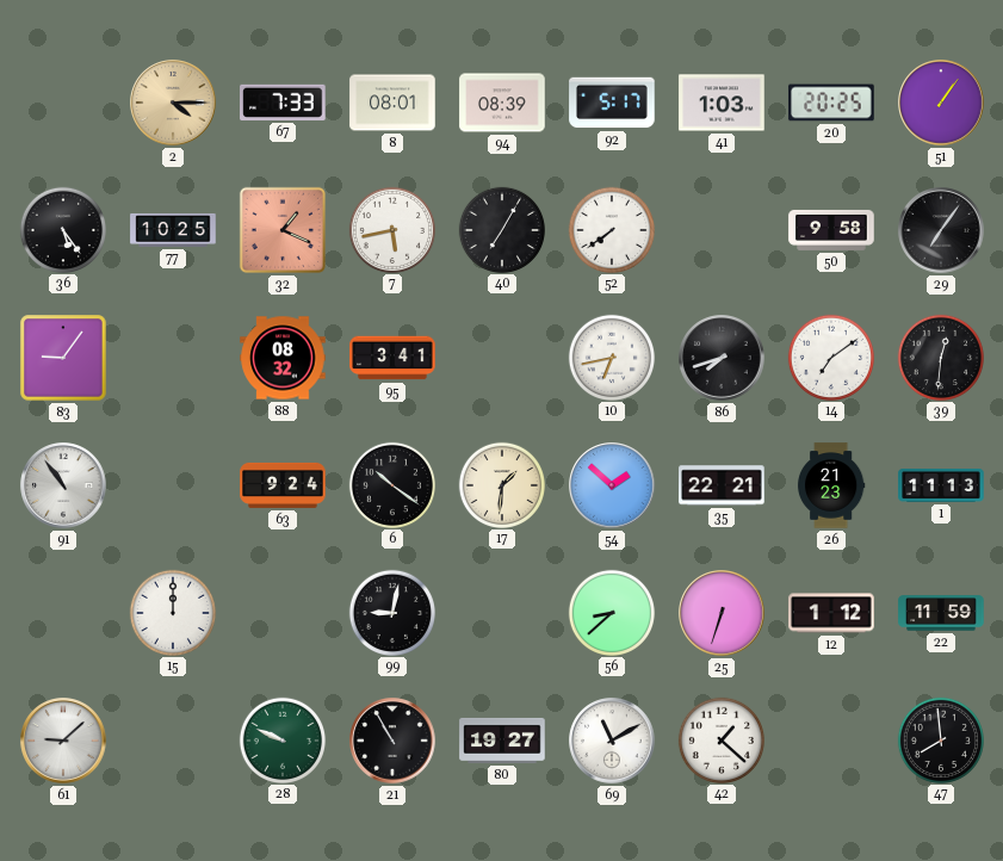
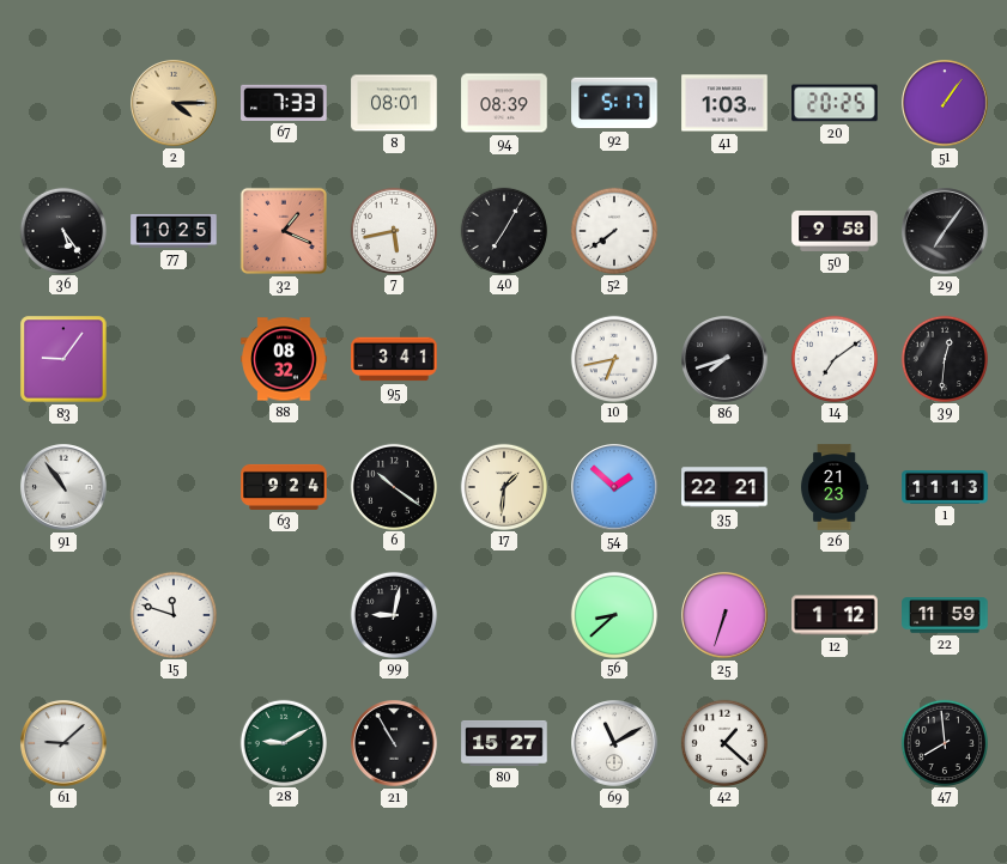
15: 12:00 -> 11:48 (172, 614)
28: 9:49 -> 9:10 (283, 742)
80: 19:27 -> 15:27 (504, 743)
